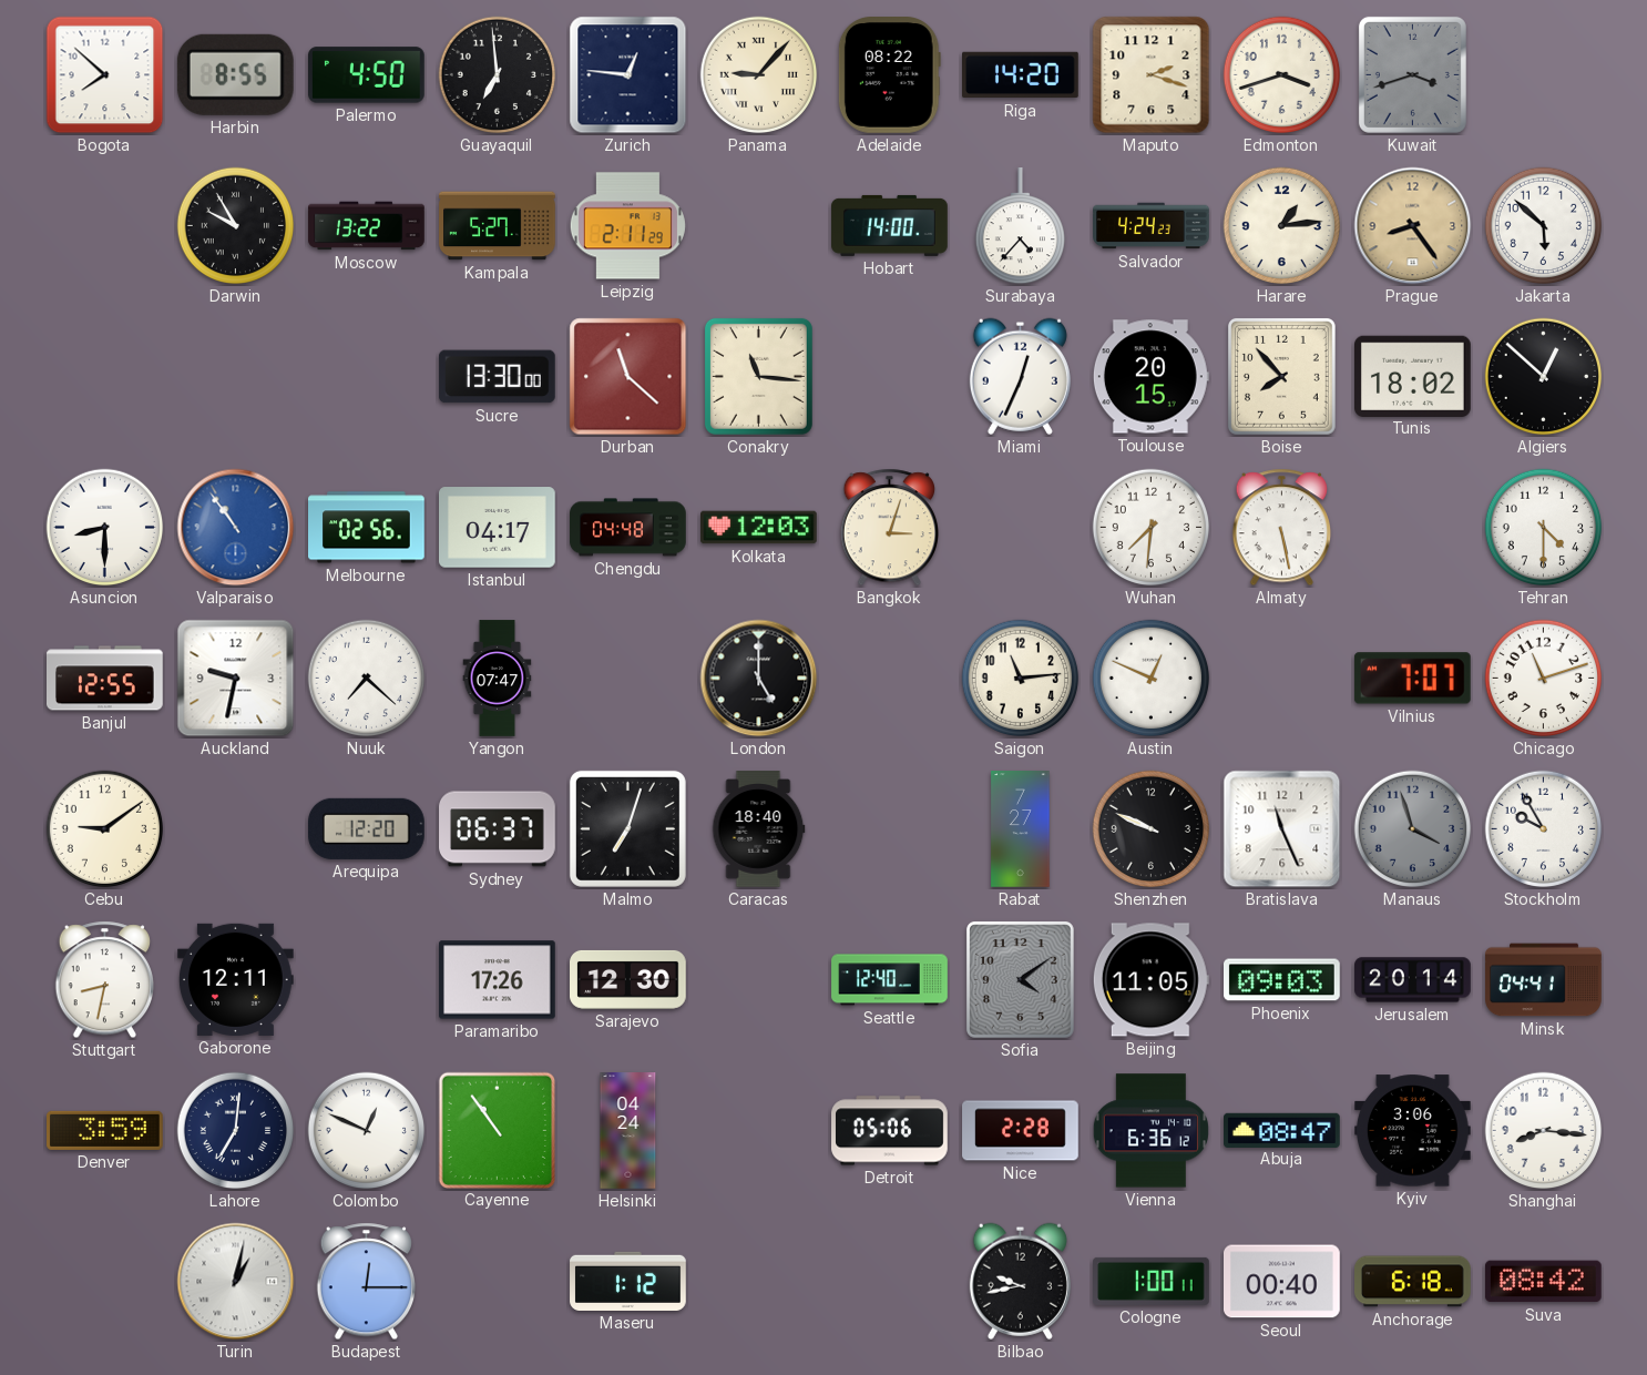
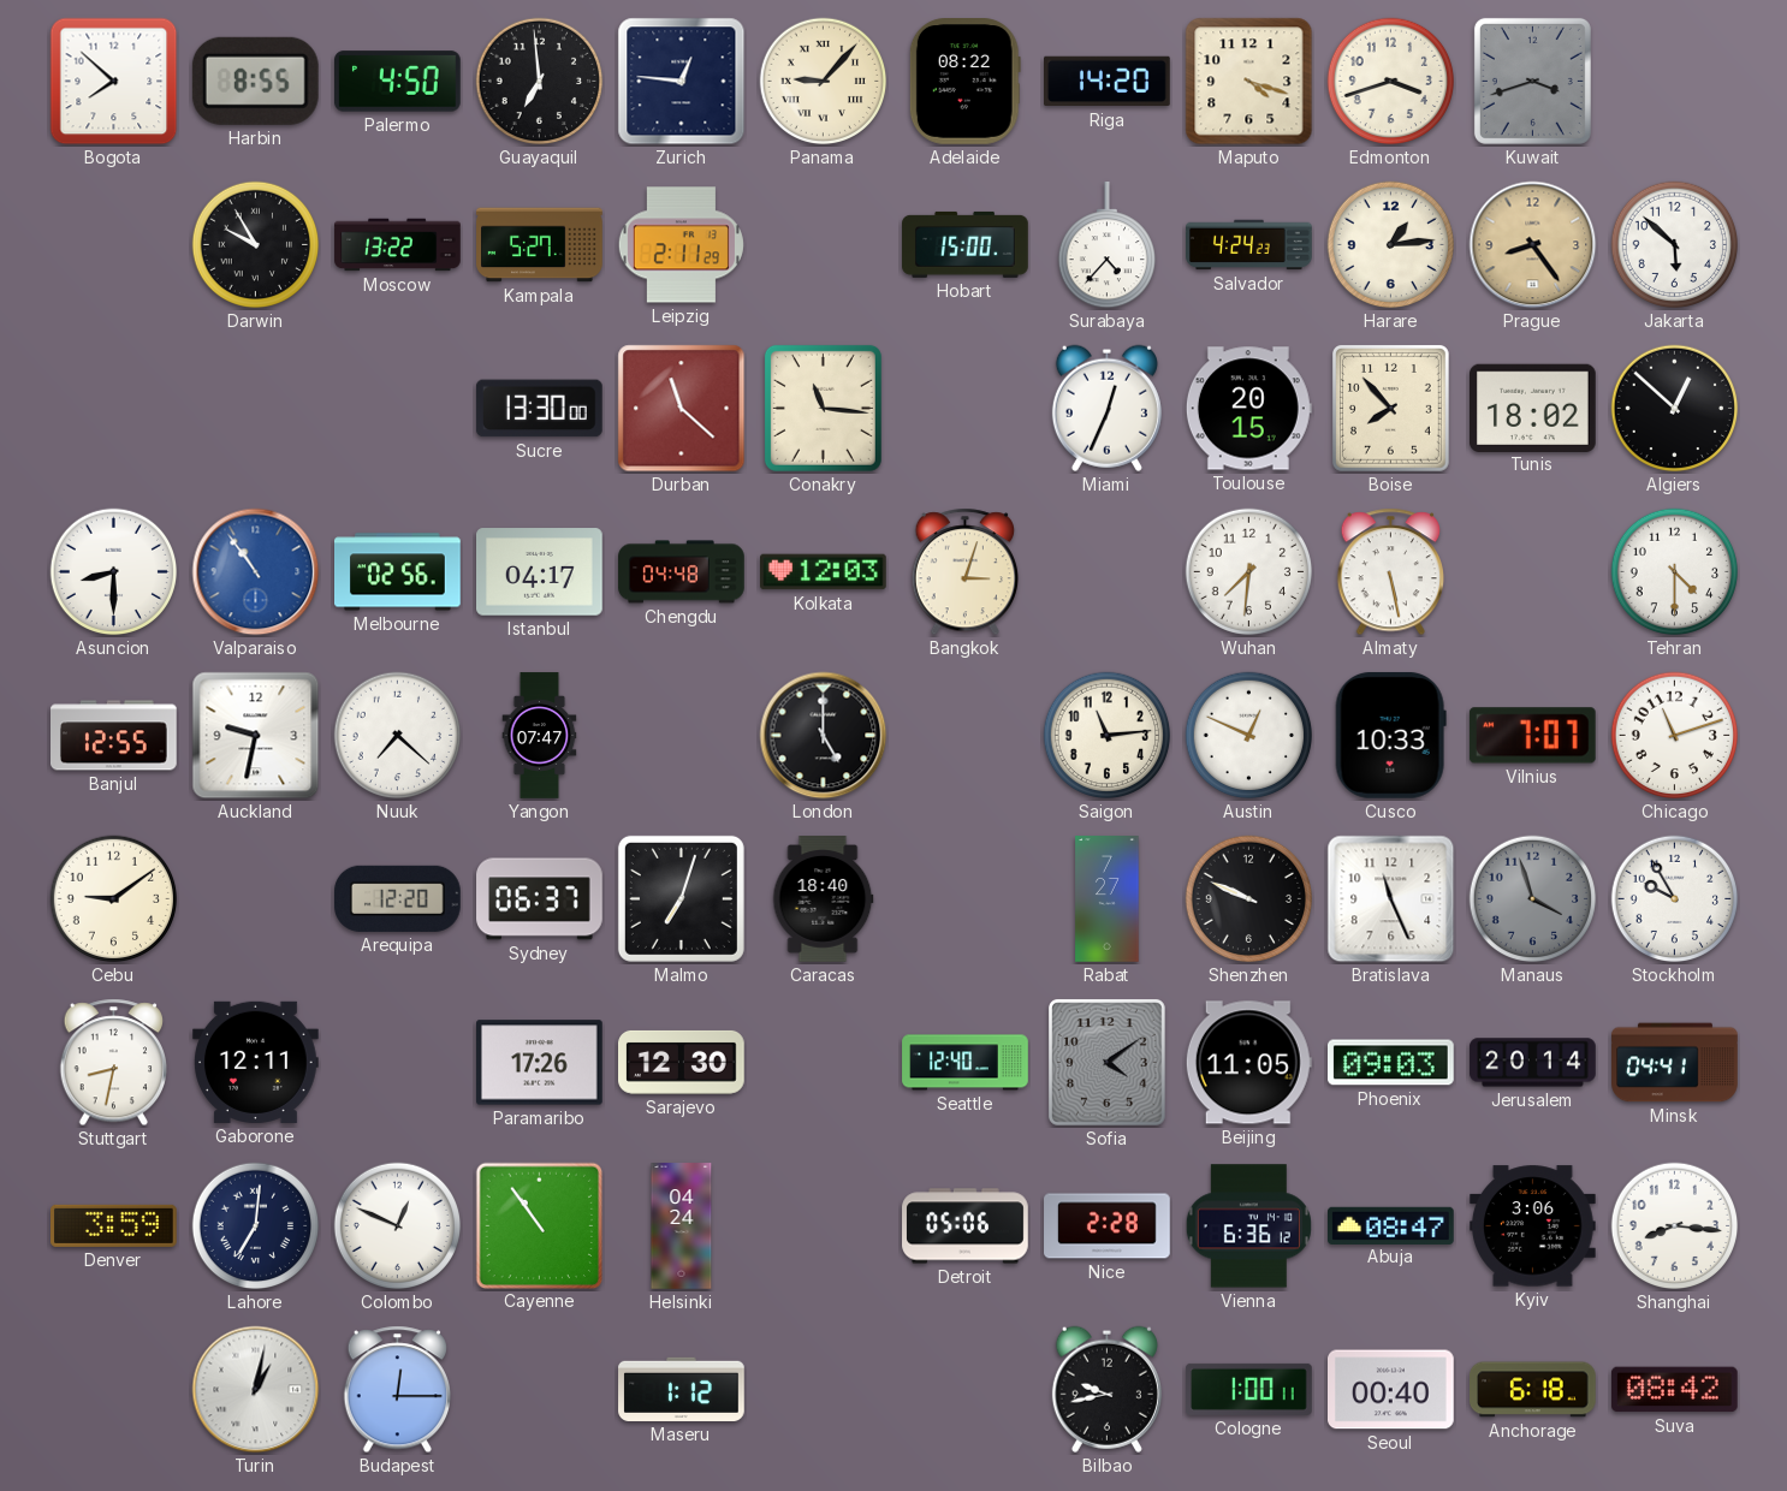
Maputo: 2:18 -> 4:18 (1249, 82)
Hobart: 14:00 -> 15:00 (966, 244)
Cusco: none -> 10:33 (1390, 735)
